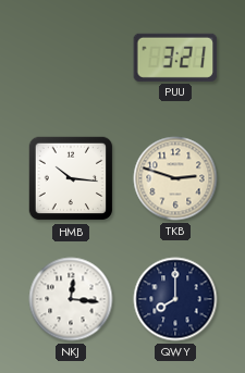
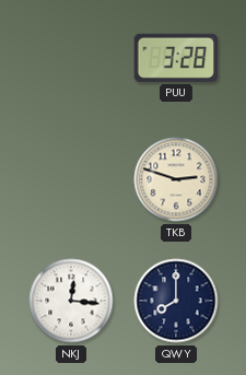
PUU: 3:21 -> 3:28 (176, 58)
HMB: 10:16 -> none (71, 178)
